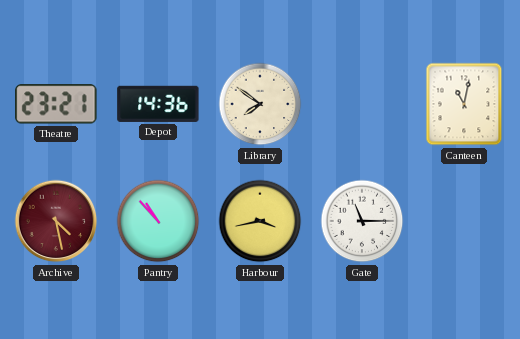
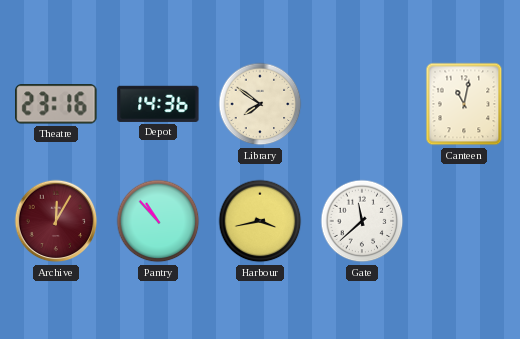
Theatre: 23:21 -> 23:16 (56, 104)
Archive: 4:28 -> 12:05 (56, 221)
Gate: 11:15 -> 11:38 (362, 221)
